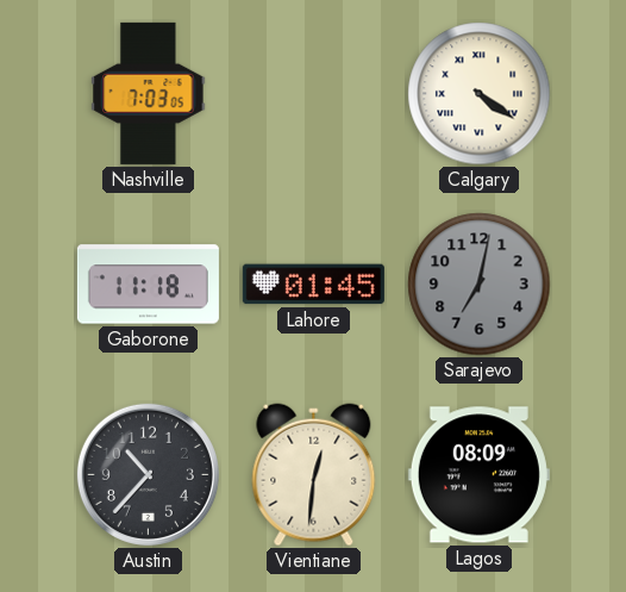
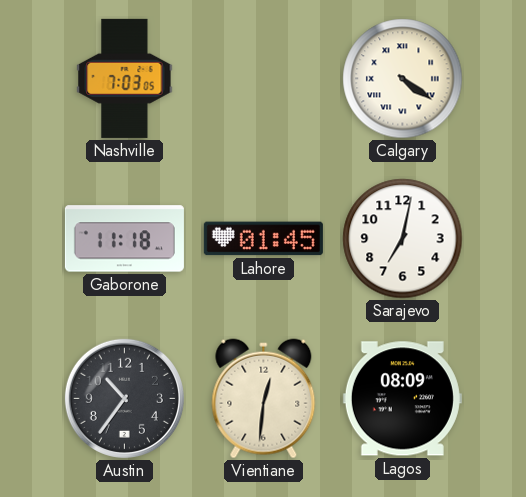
Sarajevo dial: grey -> white (403, 239)
Austin: 10:37 -> 10:36 (124, 398)
